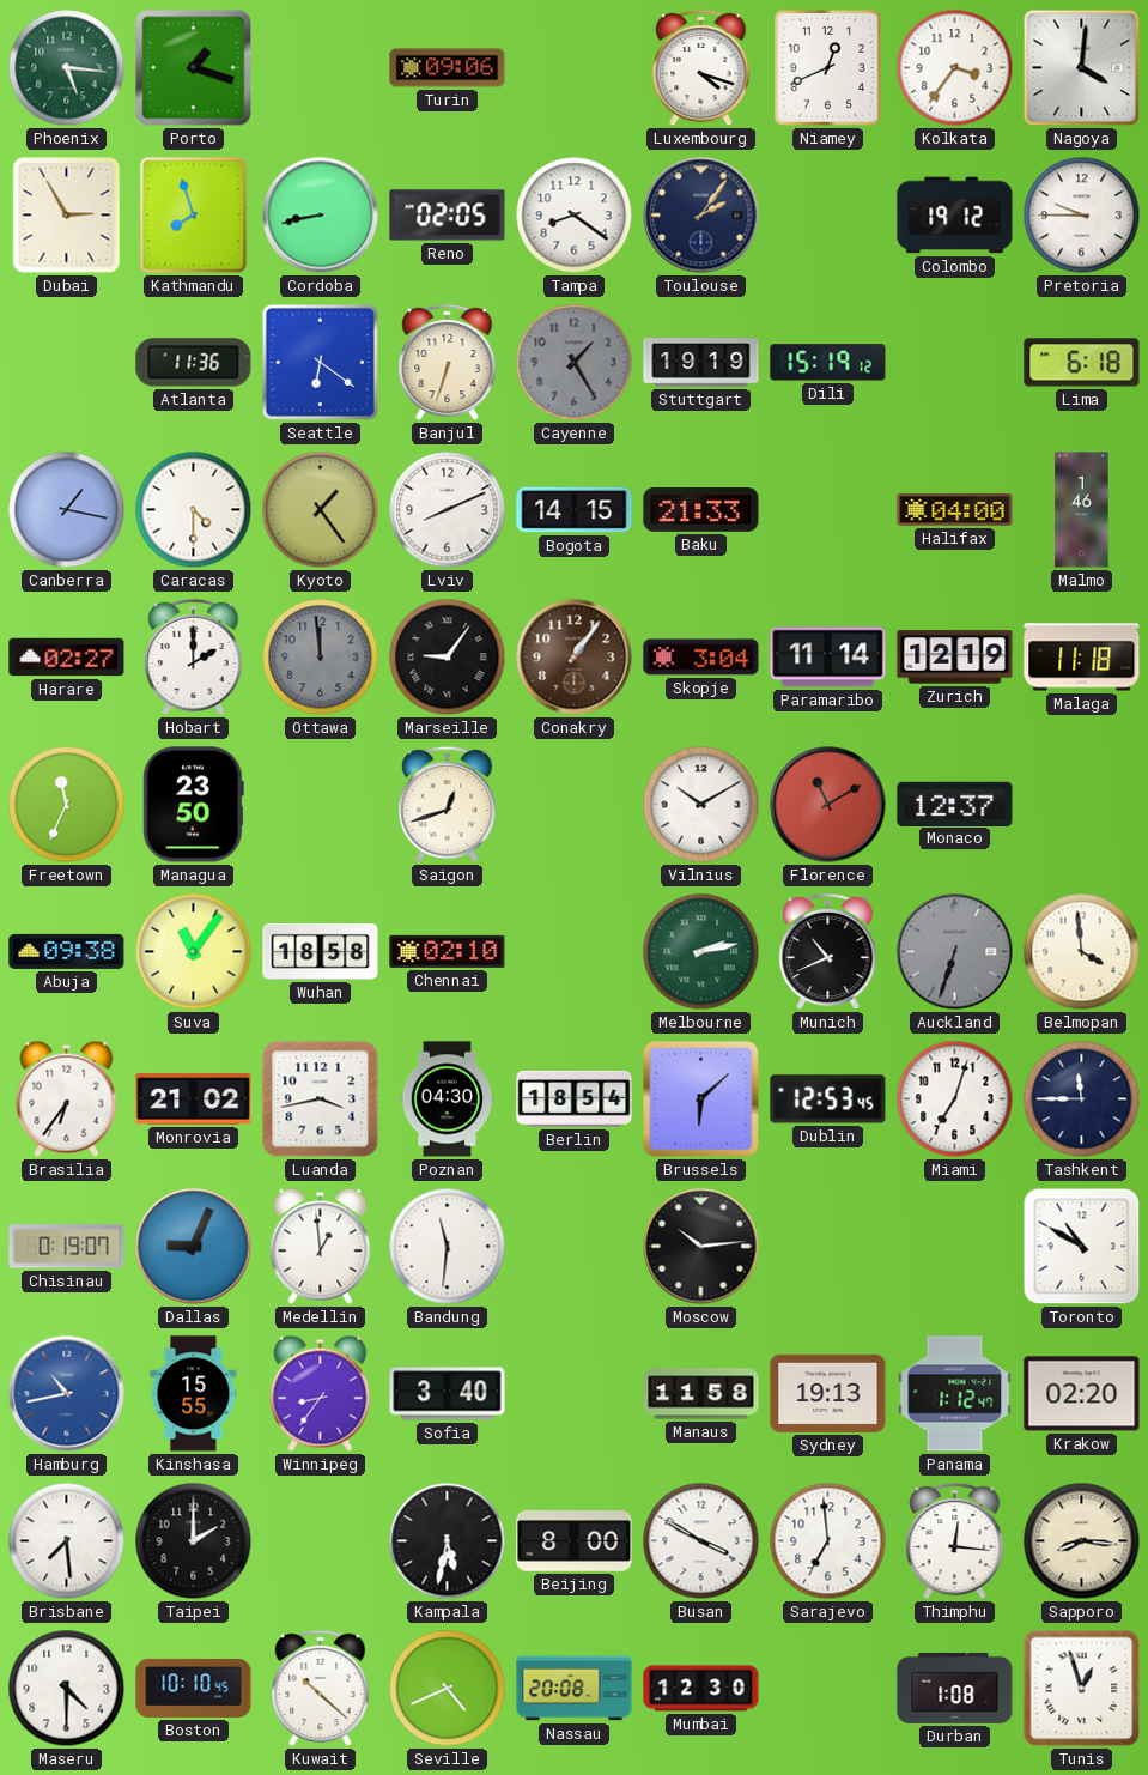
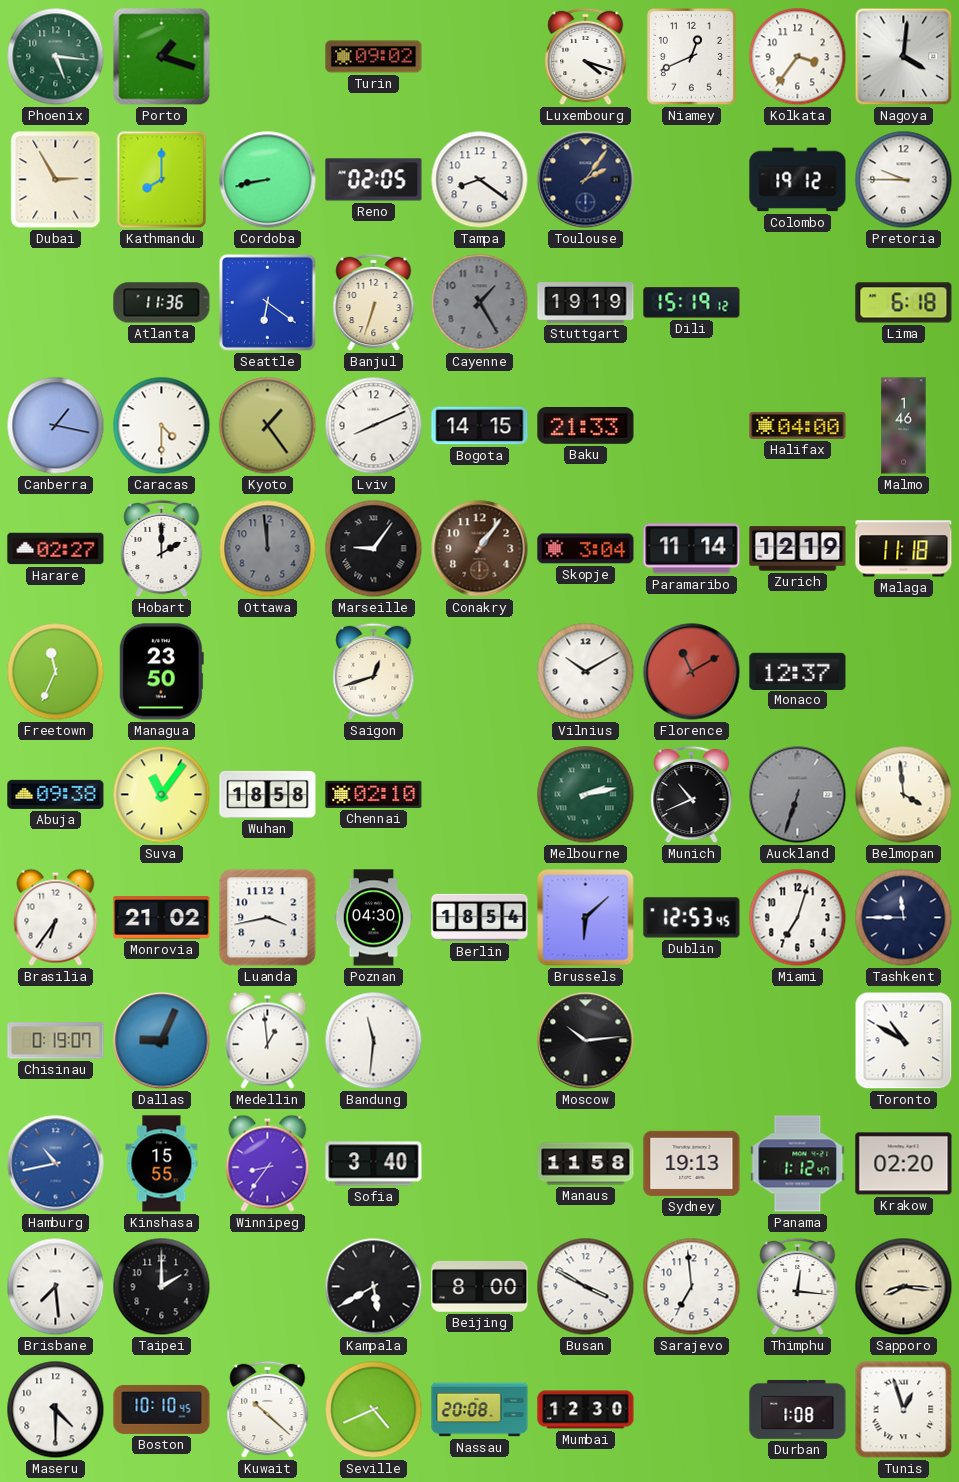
Turin: 09:06 -> 09:02 (374, 57)
Kathmandu: 7:57 -> 8:00 (162, 180)
Kampala: 5:32 -> 5:40 (374, 1287)
